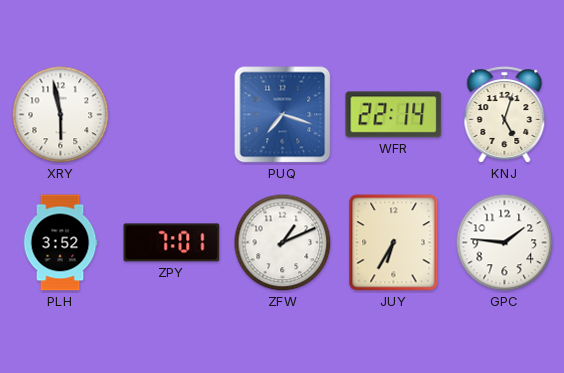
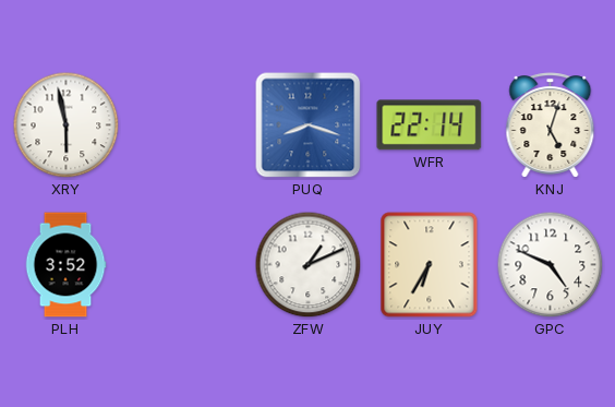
PUQ: 7:18 -> 8:18 (309, 125)
ZPY: 7:01 -> none (172, 243)
GPC: 1:46 -> 4:49 (551, 265)
